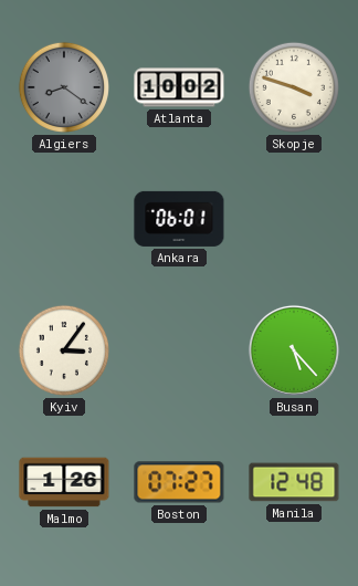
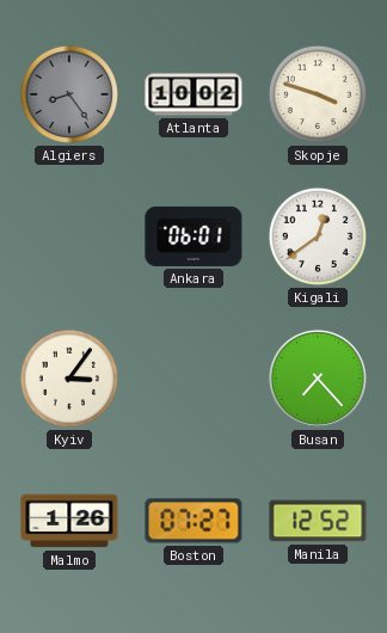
Algiers: 8:21 -> 8:24 (69, 94)
Kigali: none -> 12:39 (318, 236)
Busan: 5:23 -> 7:23 (318, 379)
Manila: 12:48 -> 12:52 (318, 521)
